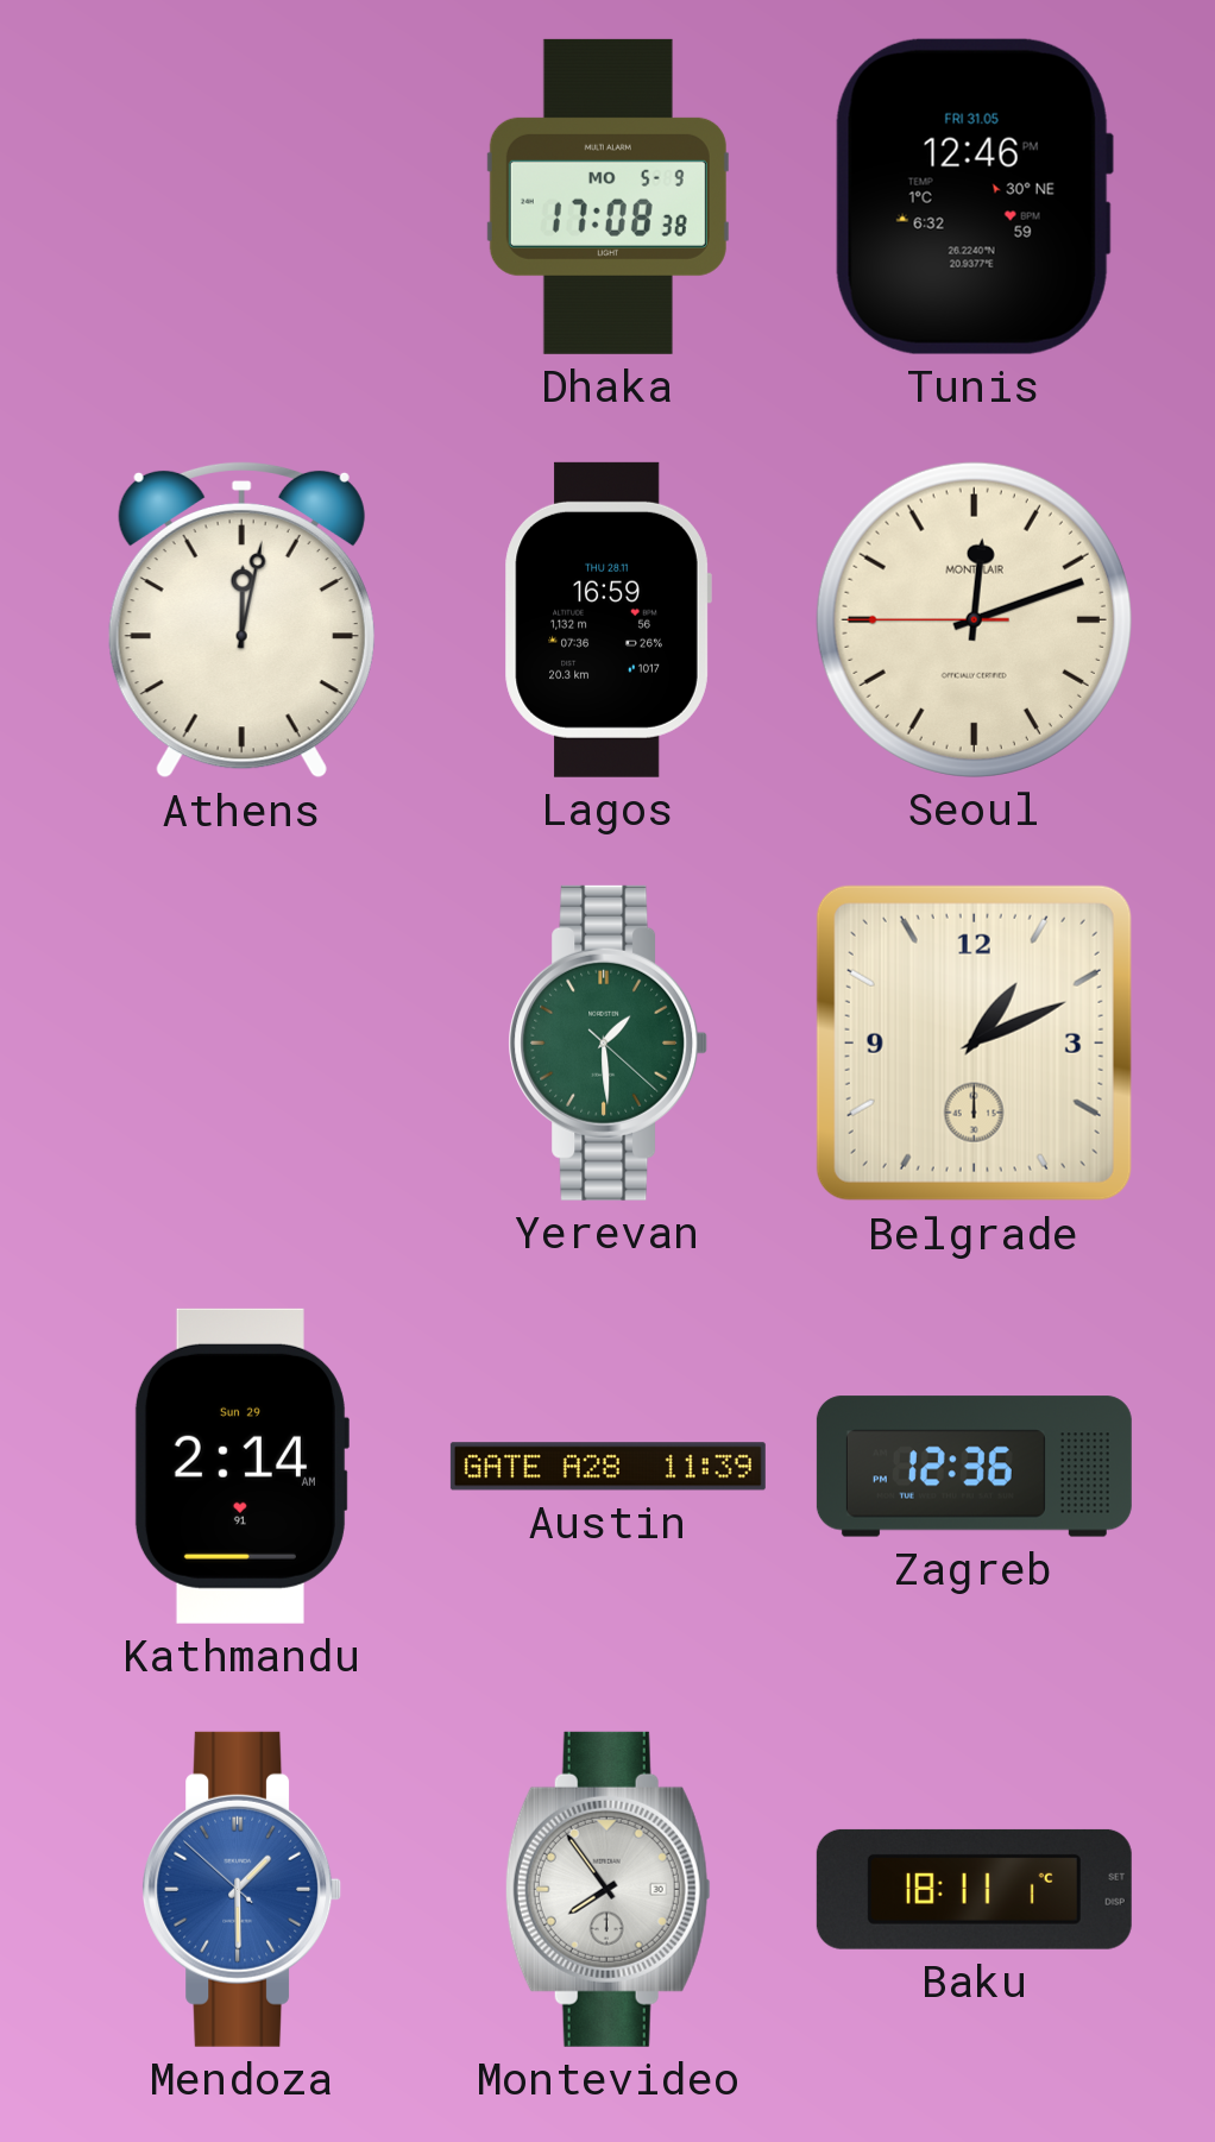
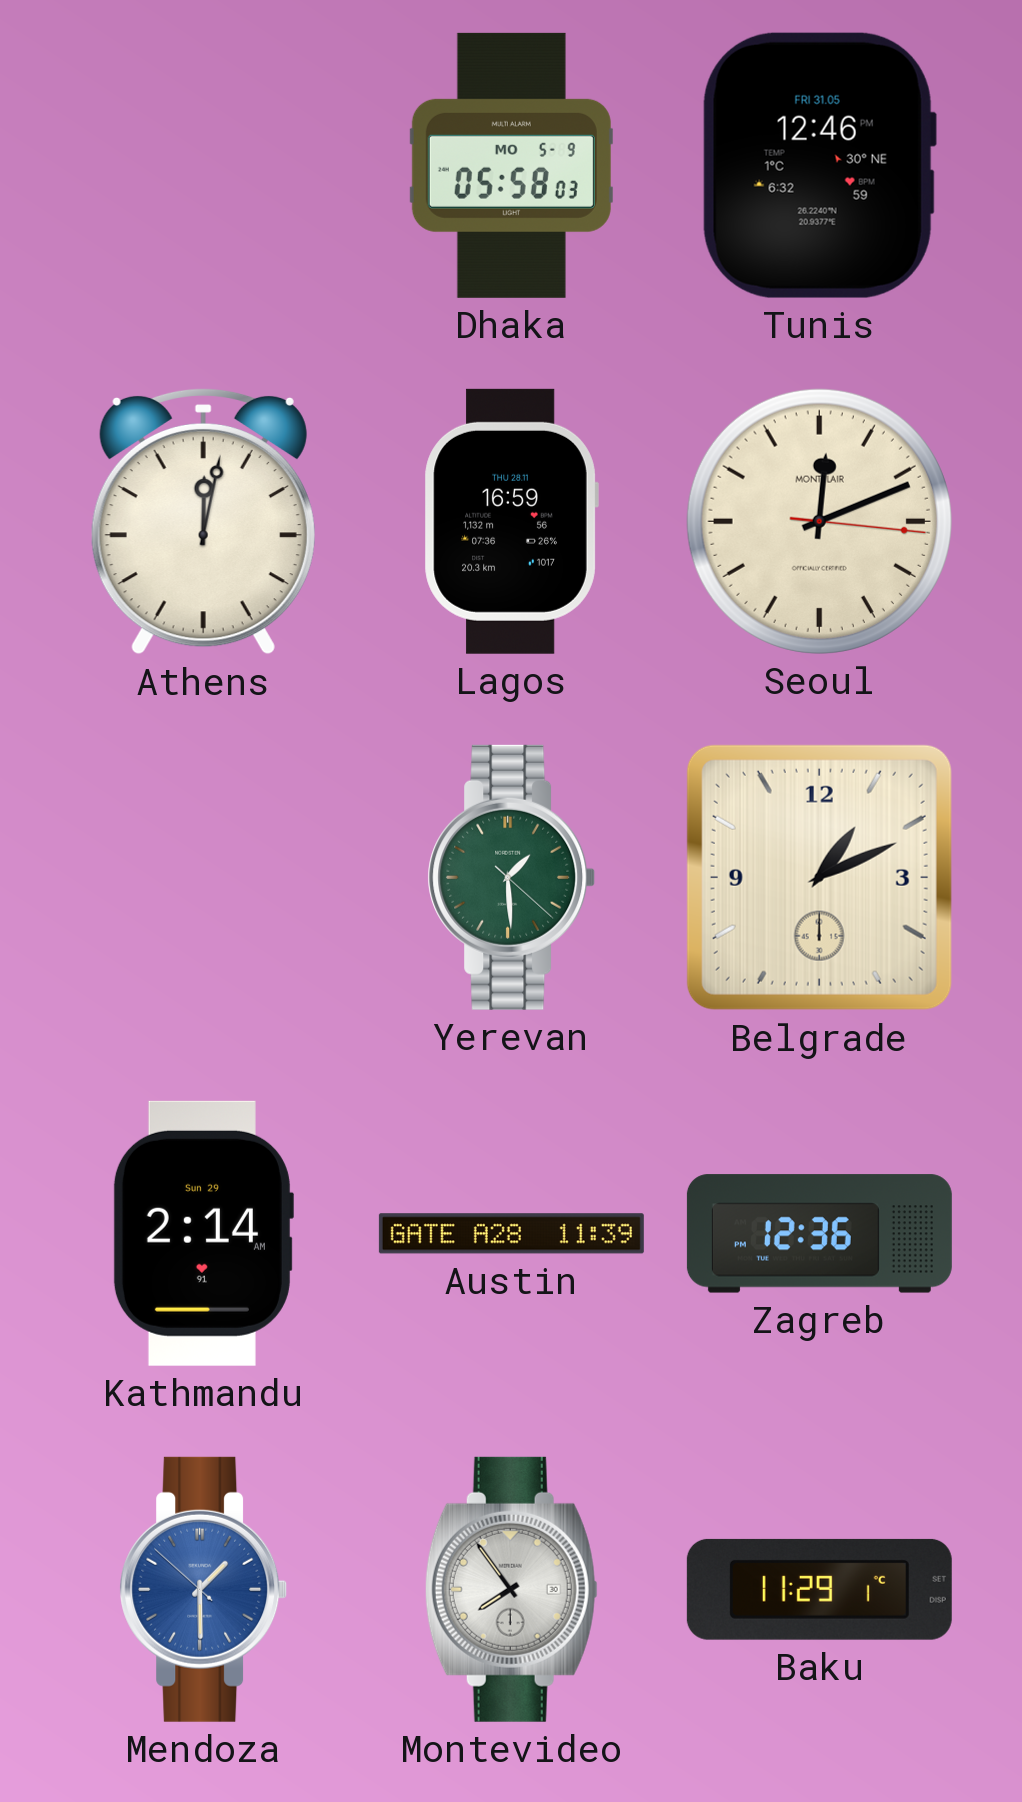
Dhaka: 17:08 -> 05:58 (511, 165)
Seoul: 12:11:45 -> 12:11:16 (819, 521)
Baku: 18:11 -> 11:29 (819, 1589)
